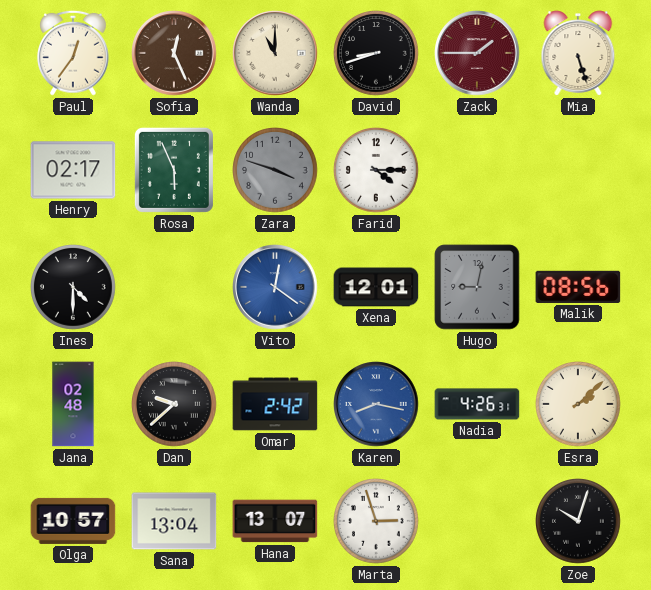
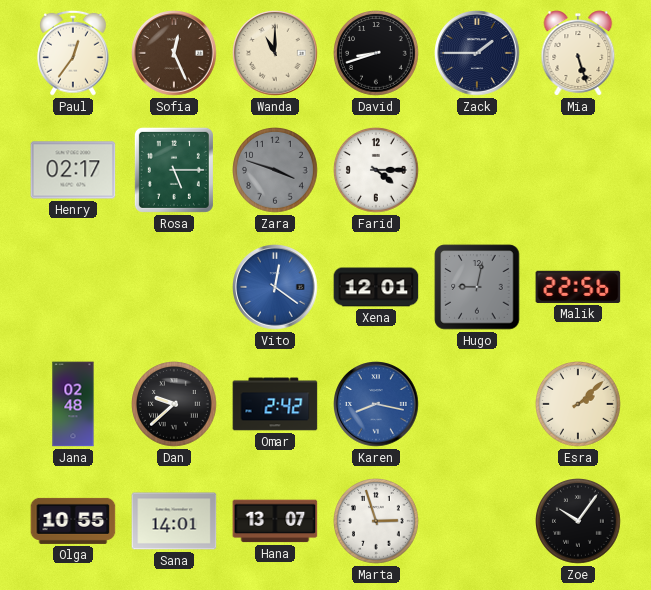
Zack dial: burgundy -> navy (477, 53)
Rosa: 5:56 -> 5:15 (174, 170)
Ines: 4:30 -> none (74, 288)
Malik: 08:56 -> 22:56 (578, 287)
Nadia: 4:26 -> none (477, 404)
Olga: 10:57 -> 10:55 (73, 521)
Sana: 13:04 -> 14:01 (174, 521)
Zoe: 10:03 -> 10:06 (579, 522)
